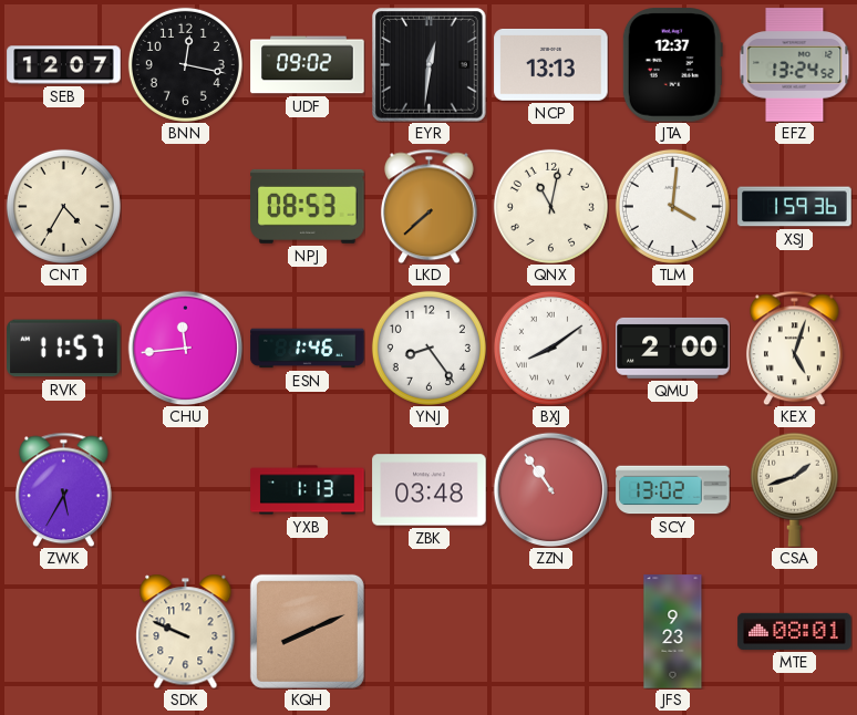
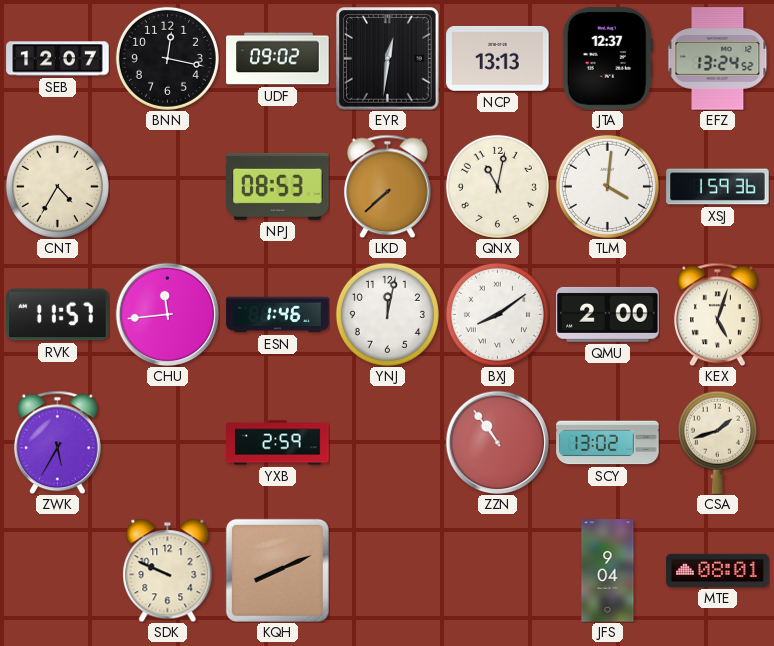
YNJ: 8:24 -> 12:02 (387, 314)
YXB: 1:13 -> 2:59 (278, 443)
ZBK: 03:48 -> none (430, 490)
JFS: 9:23 -> 9:04 (608, 571)
